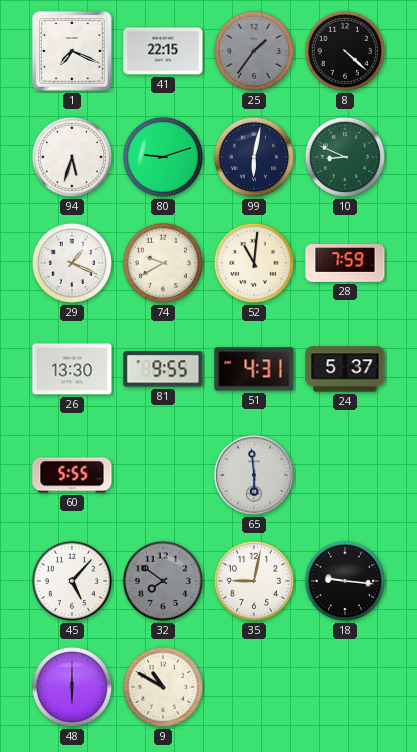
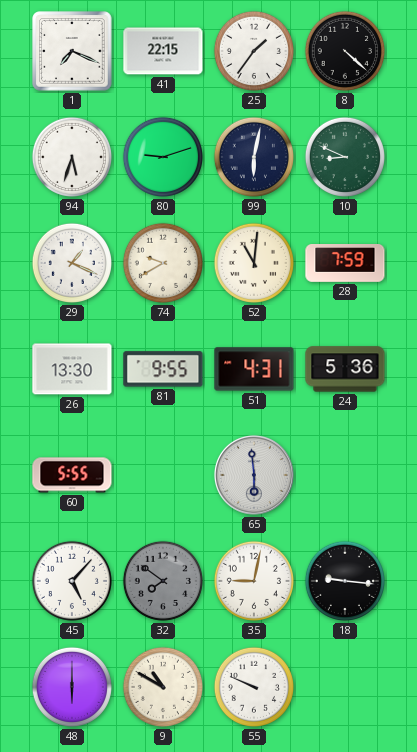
25 dial: grey -> white (254, 51)
24: 5:37 -> 5:36 (345, 369)
55: none -> 9:49 (254, 687)
